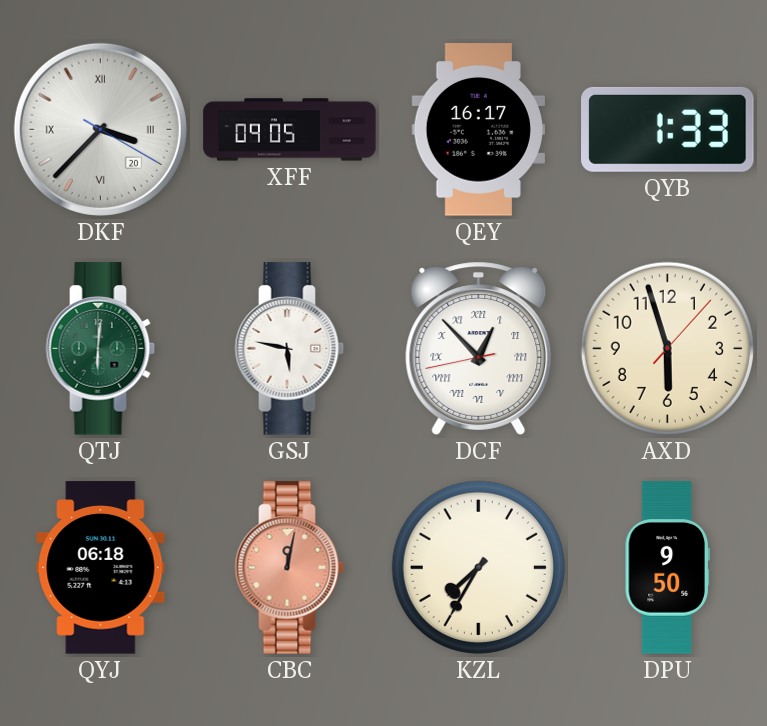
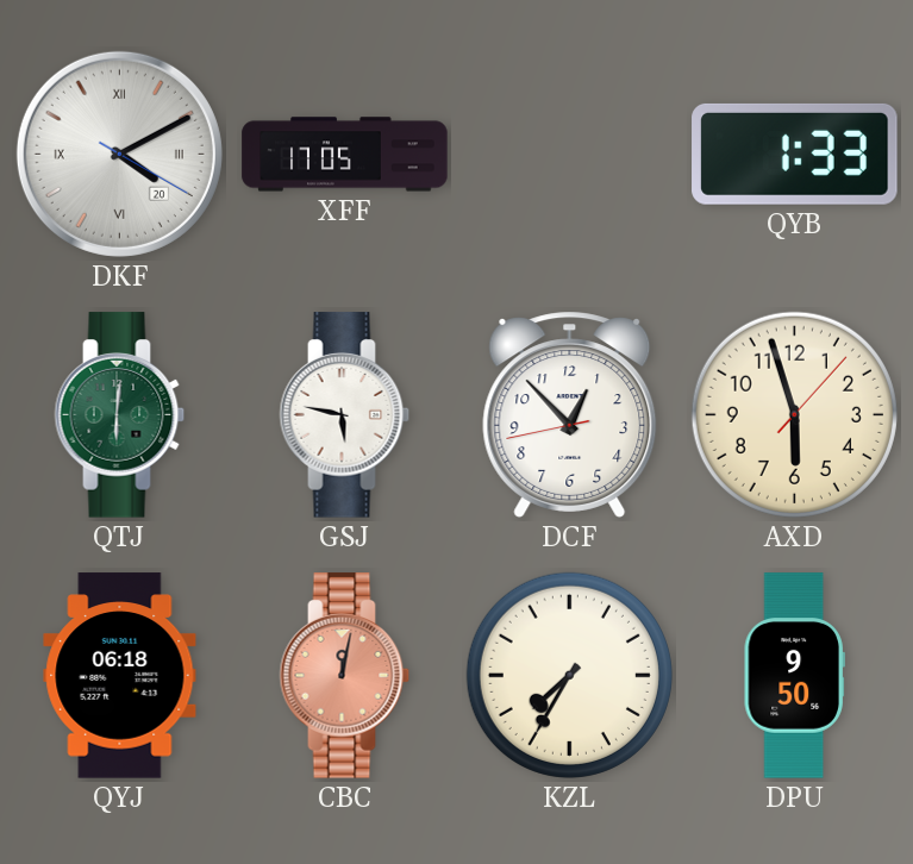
DKF: 3:37 -> 4:10 (119, 154)
XFF: 09:05 -> 17:05 (345, 155)
QEY: 16:17 -> none (478, 130)
DCF numerals: Roman -> Arabic (570, 414)
